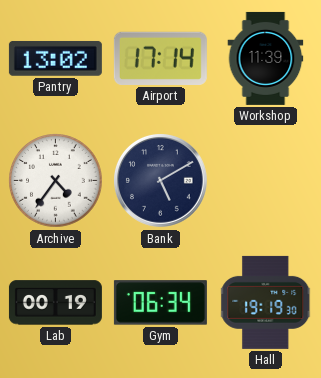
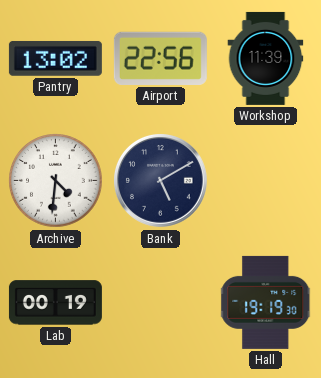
Airport: 17:14 -> 22:56 (160, 58)
Archive: 4:36 -> 4:31 (56, 181)
Gym: 06:34 -> none (160, 303)
